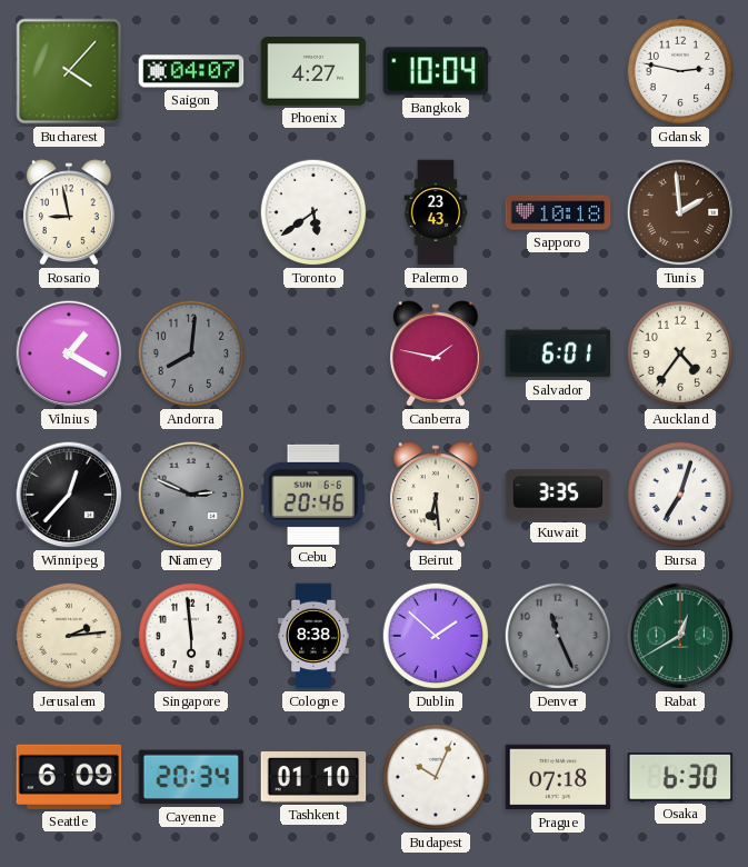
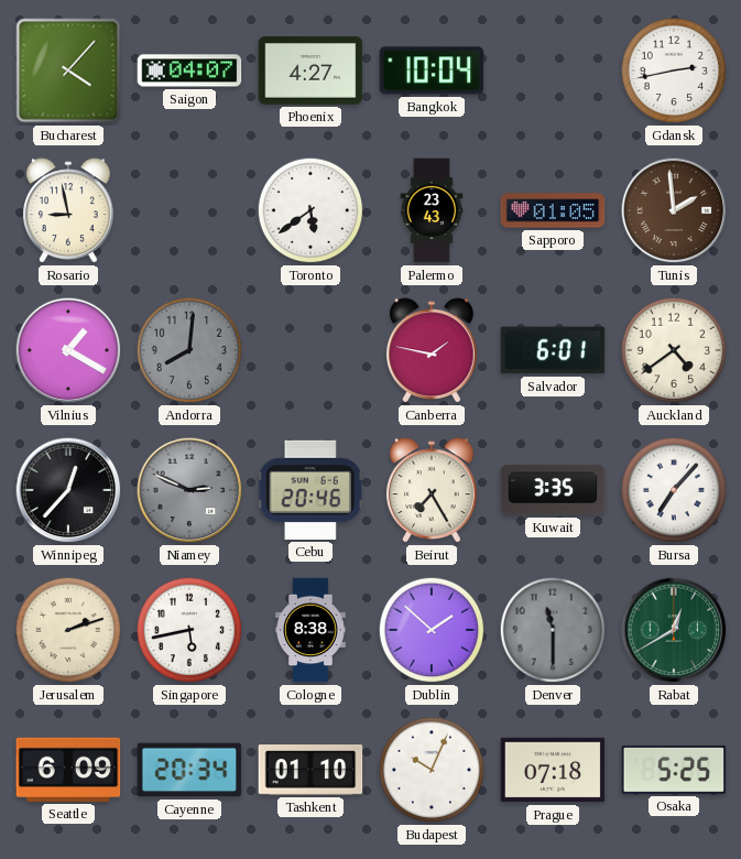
Gdansk: 2:47 -> 2:43 (674, 70)
Sapporo: 10:18 -> 01:05 (553, 210)
Auckland: 4:36 -> 4:39 (674, 350)
Beirut: 6:29 -> 7:25 (433, 490)
Bursa: 7:03 -> 7:07 (674, 490)
Jerusalem: 2:14 -> 2:12 (68, 630)
Singapore: 5:59 -> 5:43 (189, 630)
Denver: 11:26 -> 11:30 (553, 630)
Osaka: 6:30 -> 5:25 (674, 770)
